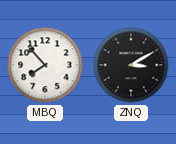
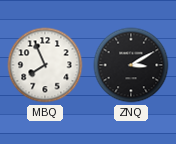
MBQ: 7:53 -> 7:56 (45, 65)
